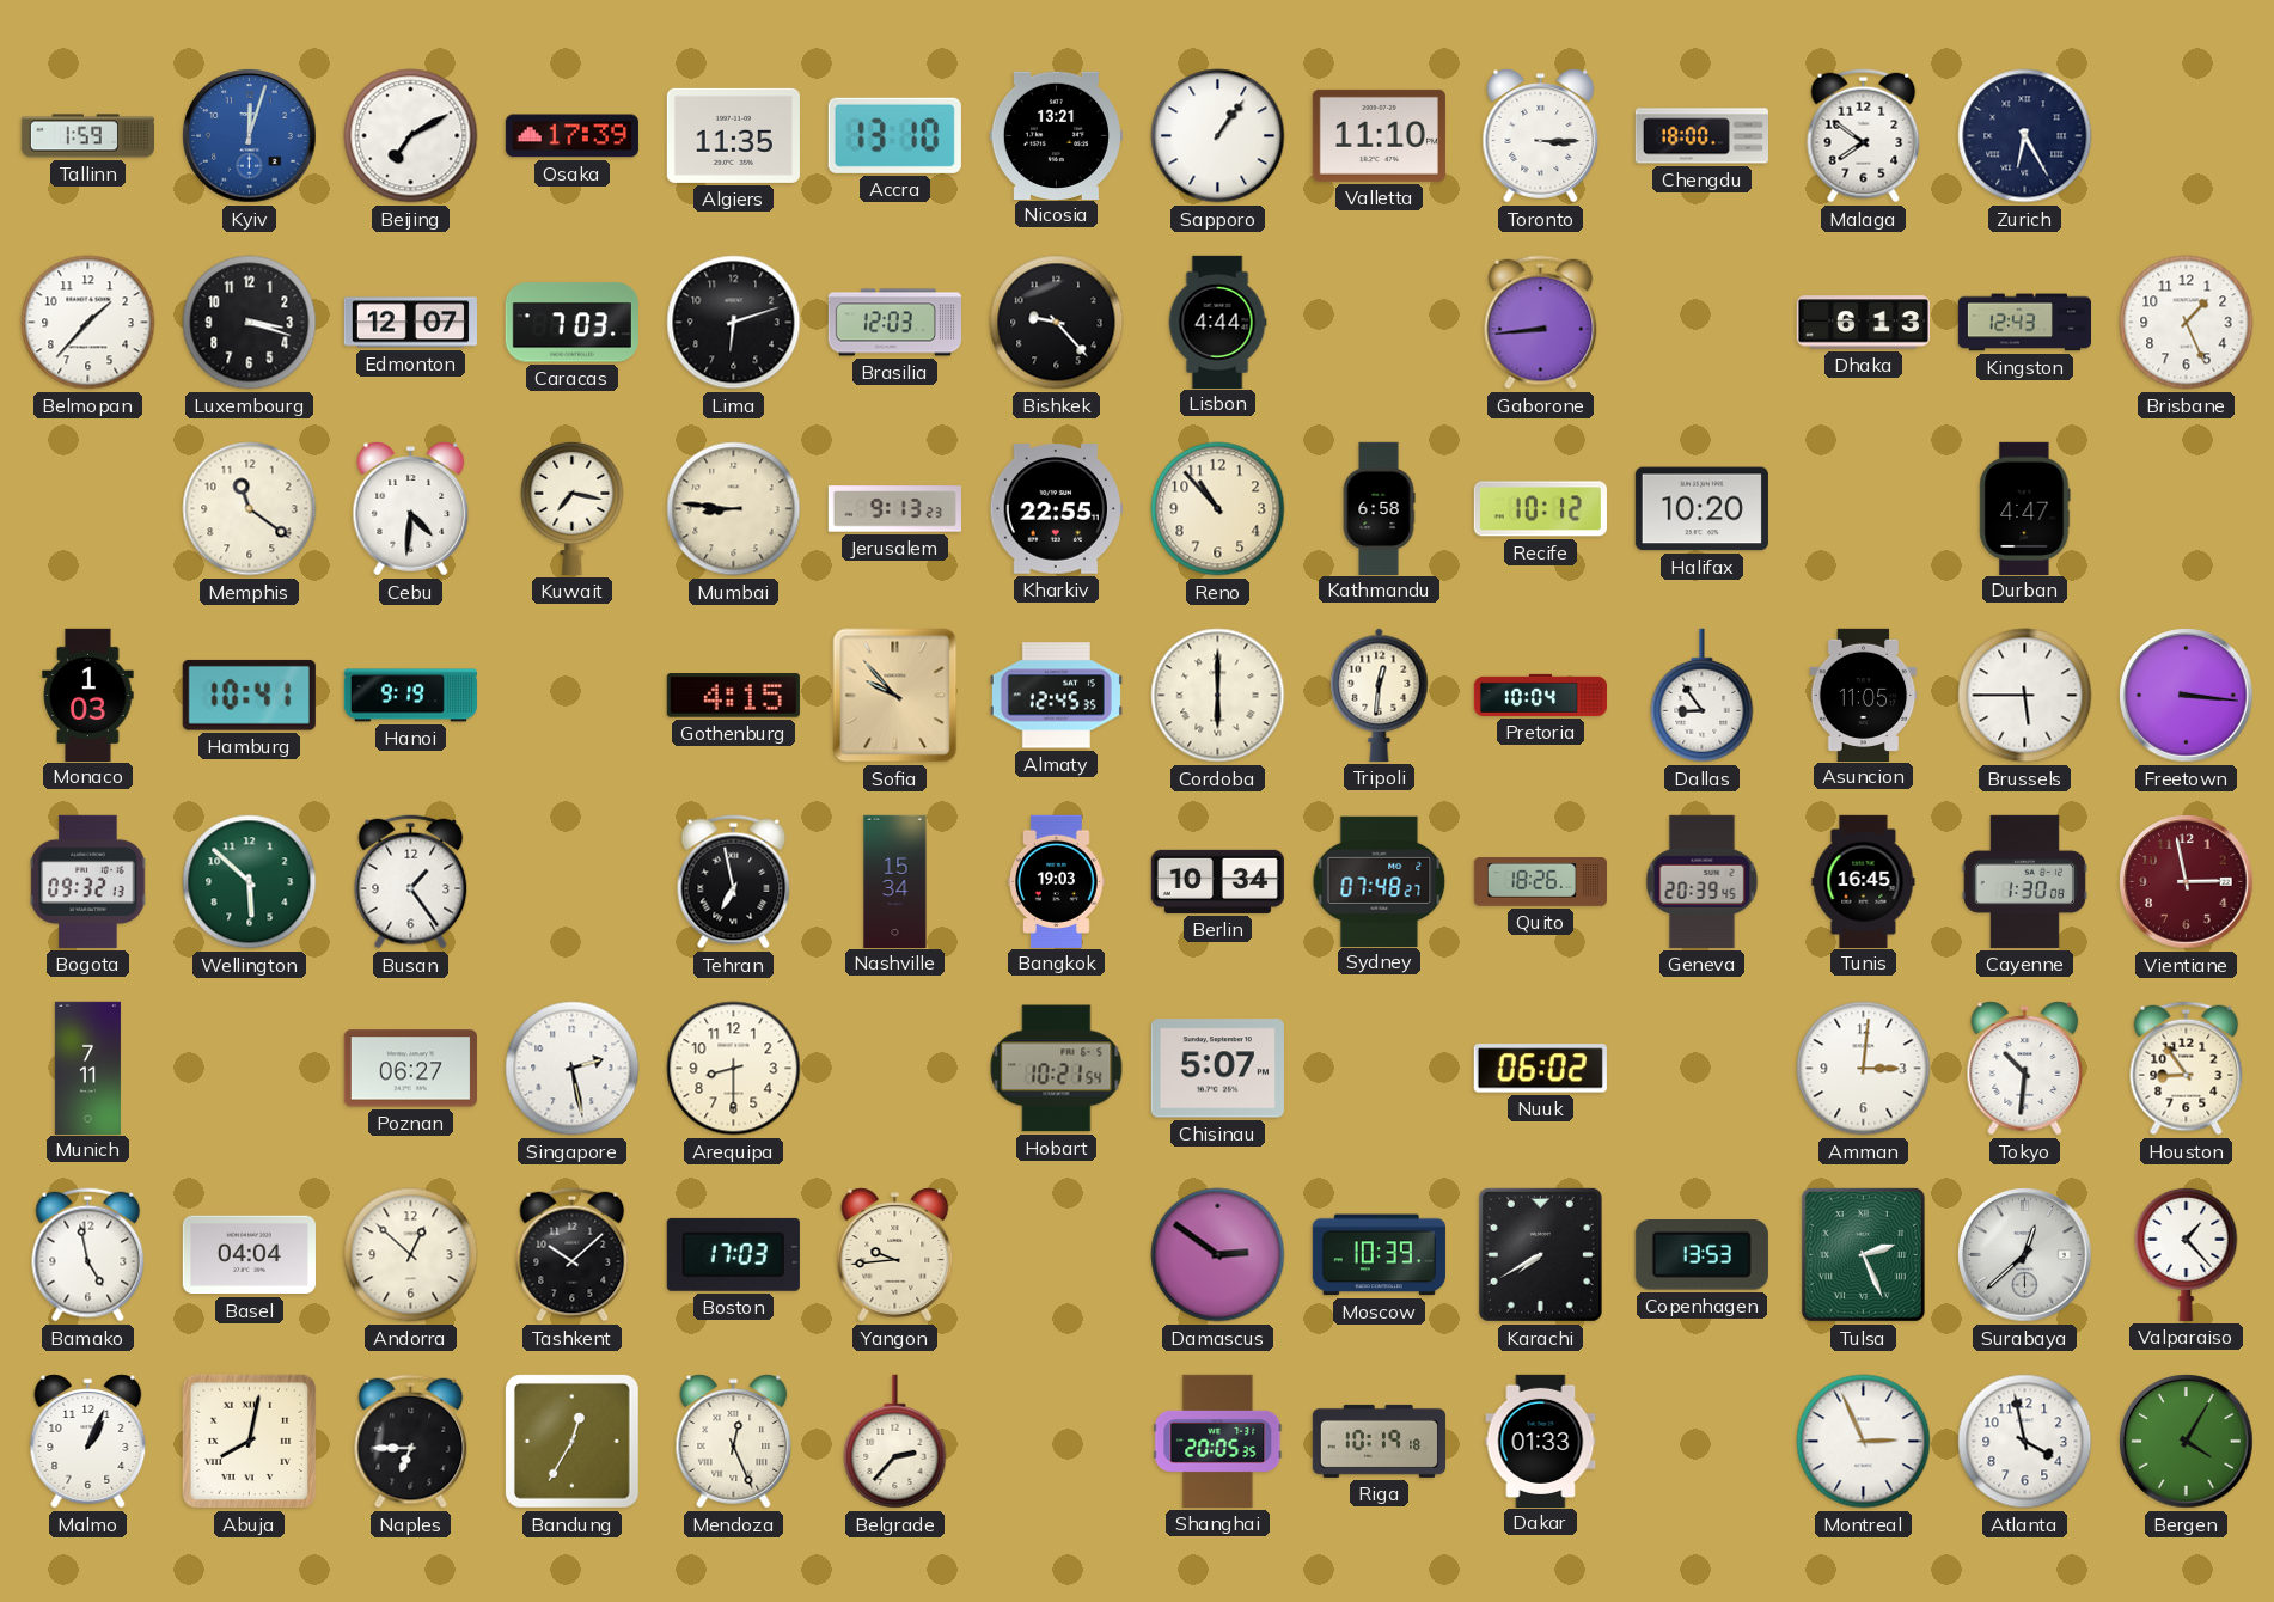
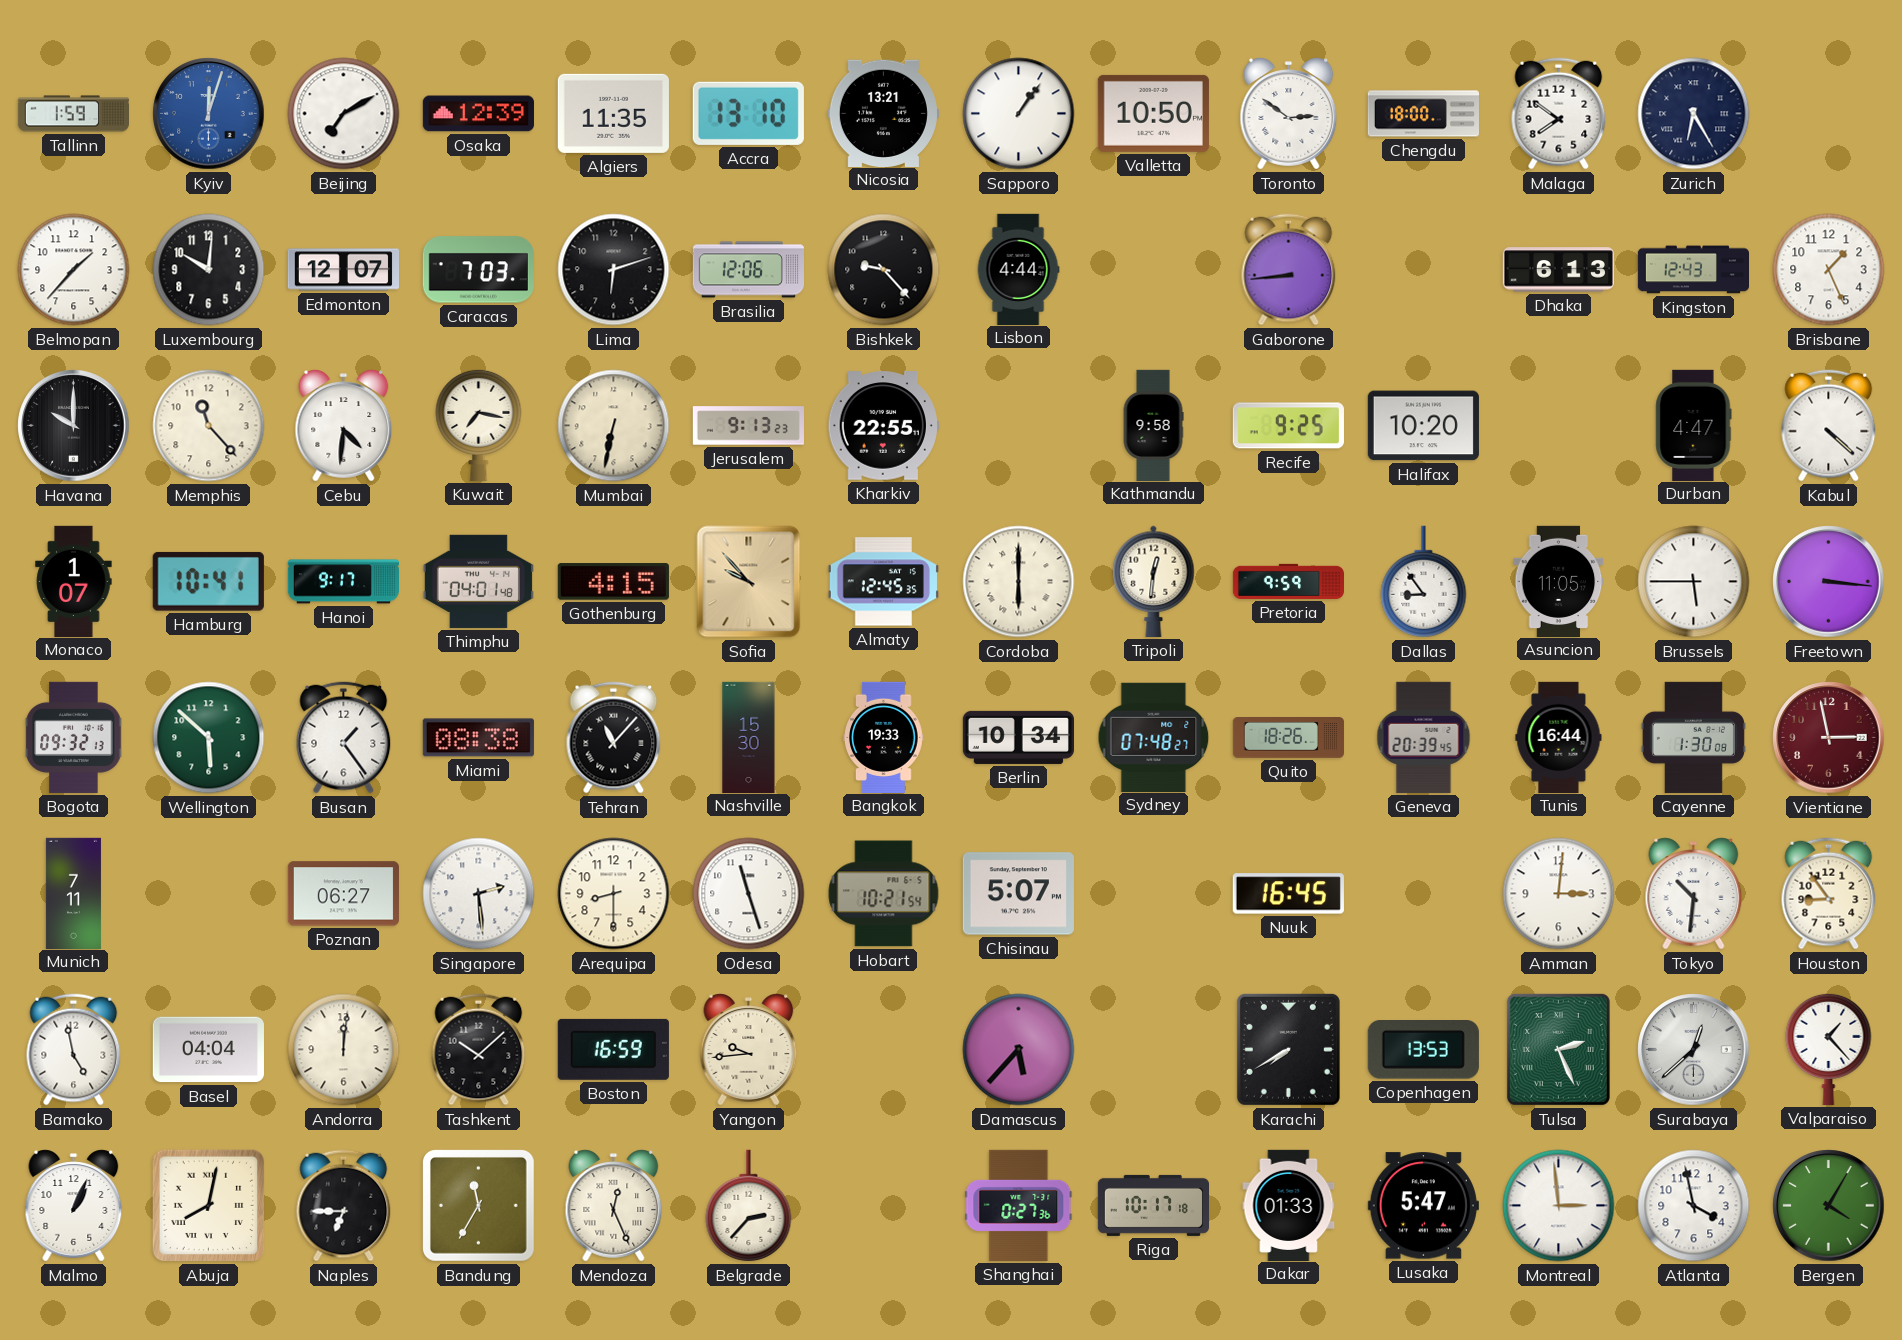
Osaka: 17:39 -> 12:39 (478, 114)
Valletta: 11:10 -> 10:50 (1153, 113)
Toronto: 3:15 -> 2:51 (1289, 114)
Luxembourg: 3:18 -> 10:01 (209, 270)
Brasilia: 12:03 -> 12:06 (748, 270)
Havana: none -> 10:00 (74, 426)
Memphis: 11:21 -> 11:23 (209, 426)
Mumbai: 8:46 -> 6:32 (614, 426)
Reno: 10:53 -> none (1218, 509)
Kathmandu: 6:58 -> 9:58 (1153, 425)
Recife: 10:12 -> 9:25 (1288, 426)
Kabul: none -> 4:22 (1829, 426)
Monaco: 1:03 -> 1:07 (74, 581)
Hanoi: 9:19 -> 9:17 (343, 582)
Thimphu: none -> 04:01 (478, 581)
Pretoria: 10:04 -> 9:59 (1288, 581)
Miami: none -> 08:38 (478, 738)
Tehran: 6:58 -> 11:07 (614, 738)
Nashville: 15:34 -> 15:30 (749, 737)
Bangkok: 19:03 -> 19:33 (884, 737)
Tunis: 16:45 -> 16:44 (1559, 737)
Singapore: 2:28 -> 2:29 (479, 894)
Odesa: none -> 11:27 (749, 894)
Nuuk: 06:02 -> 16:45 (1288, 894)
Andorra: 12:52 -> 12:01 (344, 1050)
Boston: 17:03 -> 16:59 (613, 1049)
Damascus: 2:51 -> 5:37 (1019, 1050)
Moscow: 10:39 -> none (1379, 1255)
Bandung: 12:35 -> 11:35 (478, 1205)
Shanghai: 20:05 -> 0:27 (1019, 1205)
Riga: 10:19 -> 10:17 (1153, 1205)
Lusaka: none -> 5:47 (1423, 1206)
Montreal: 2:56 -> 2:59 (1559, 1206)
